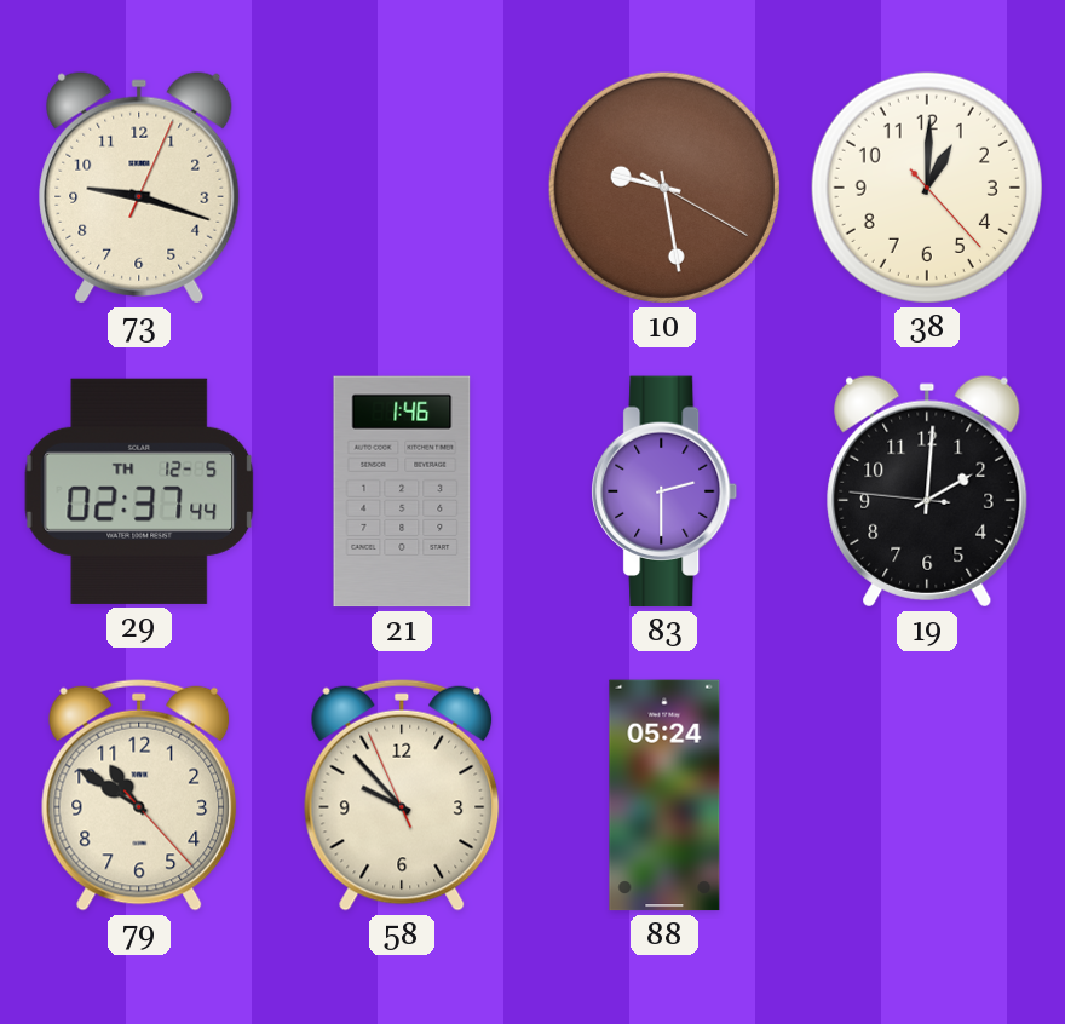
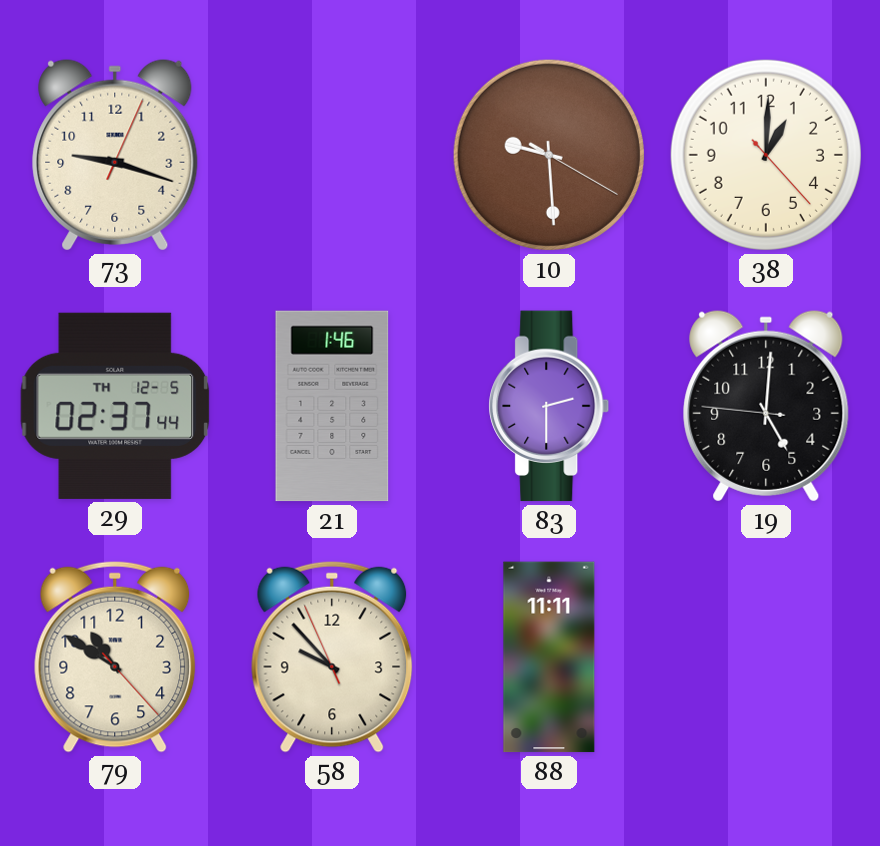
10: 9:28 -> 9:29 (549, 155)
19: 2:00 -> 5:00 (766, 406)
88: 05:24 -> 11:11 (549, 657)
